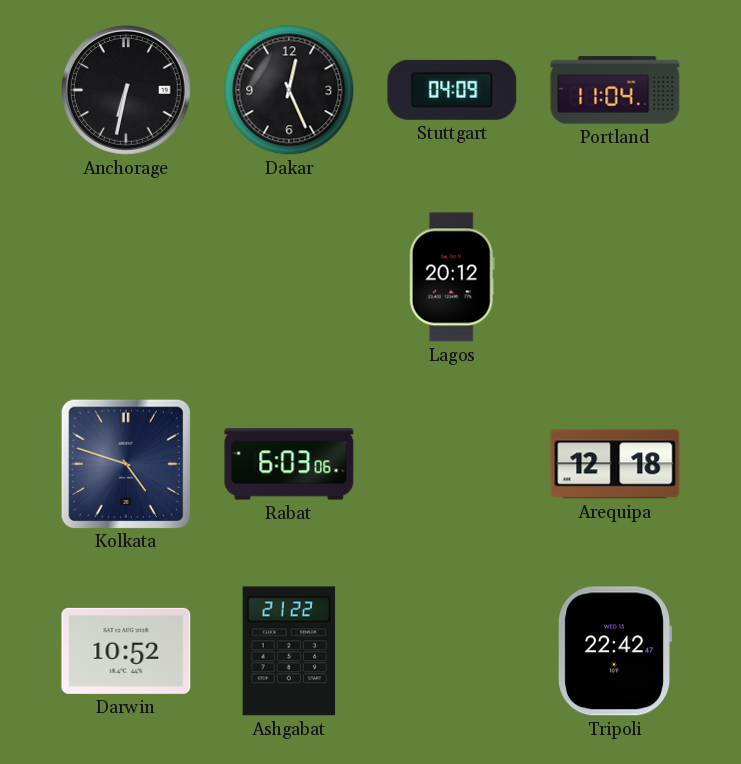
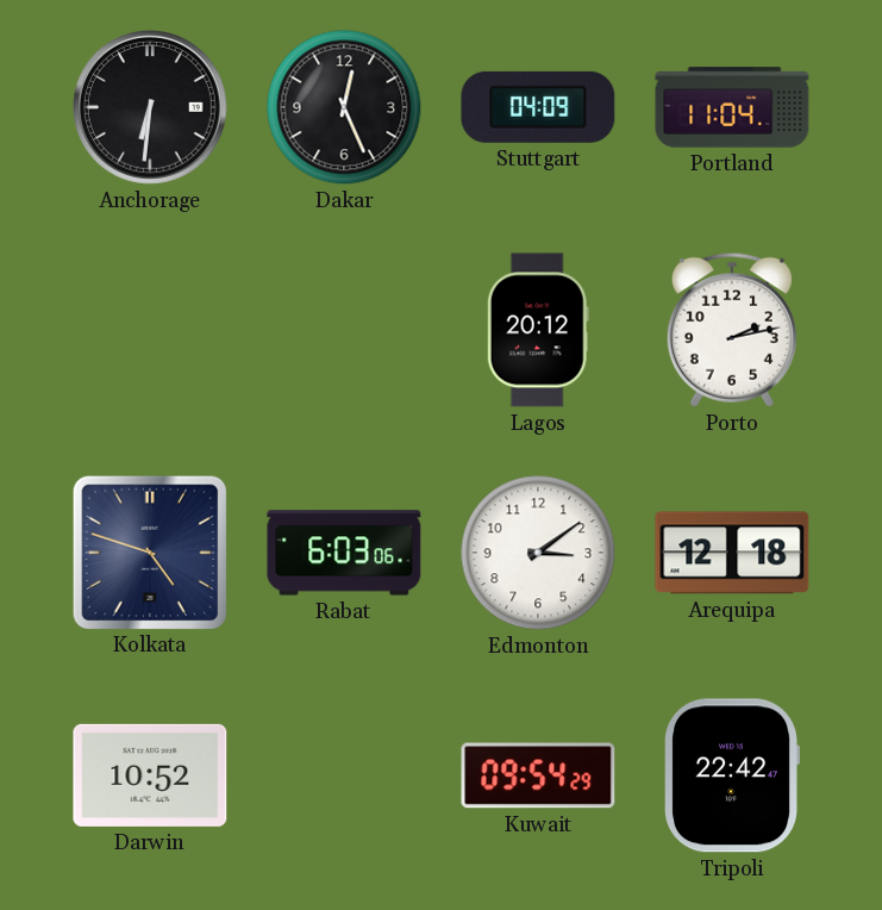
Anchorage: 6:32 -> 6:31 (151, 108)
Porto: none -> 2:13 (732, 330)
Edmonton: none -> 3:09 (538, 553)
Ashgabat: 21:22 -> none (289, 651)
Kuwait: none -> 09:54 (538, 775)
